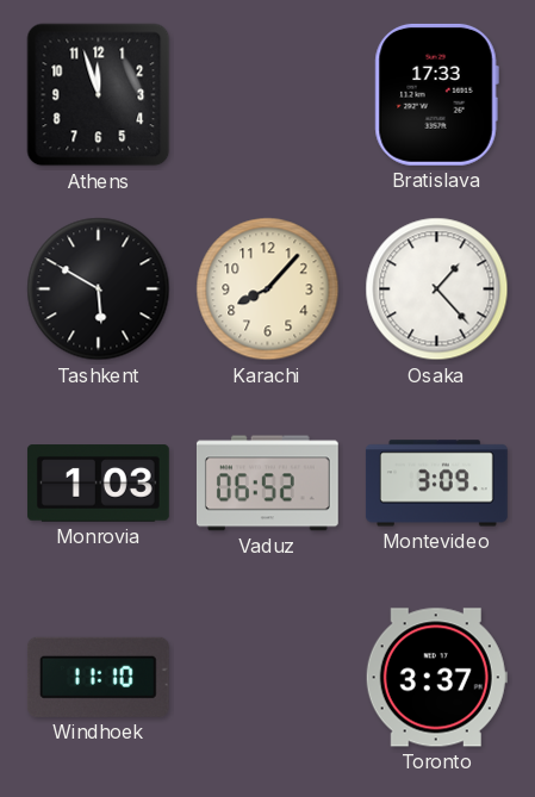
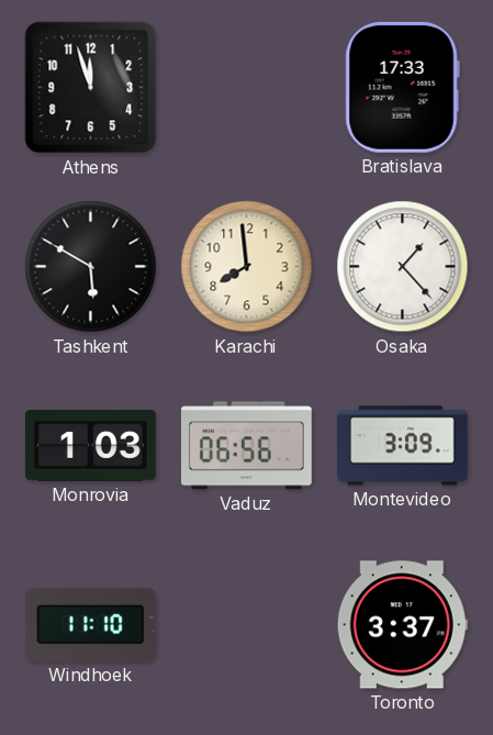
Karachi: 8:07 -> 7:59 (247, 267)
Vaduz: 06:52 -> 06:56 (246, 446)
